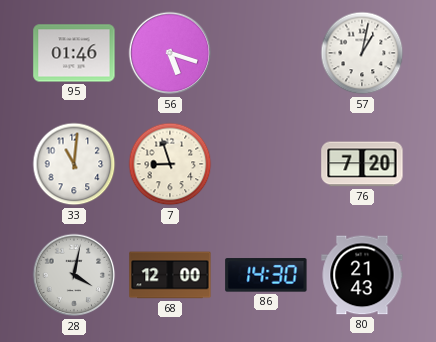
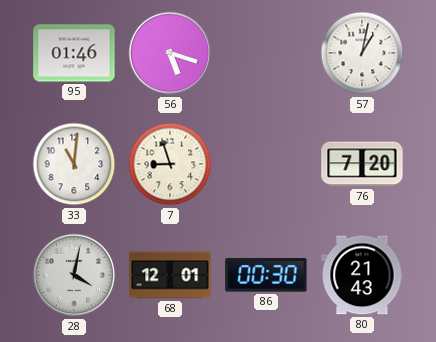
68: 12:00 -> 12:01 (170, 275)
86: 14:30 -> 00:30 (266, 275)
